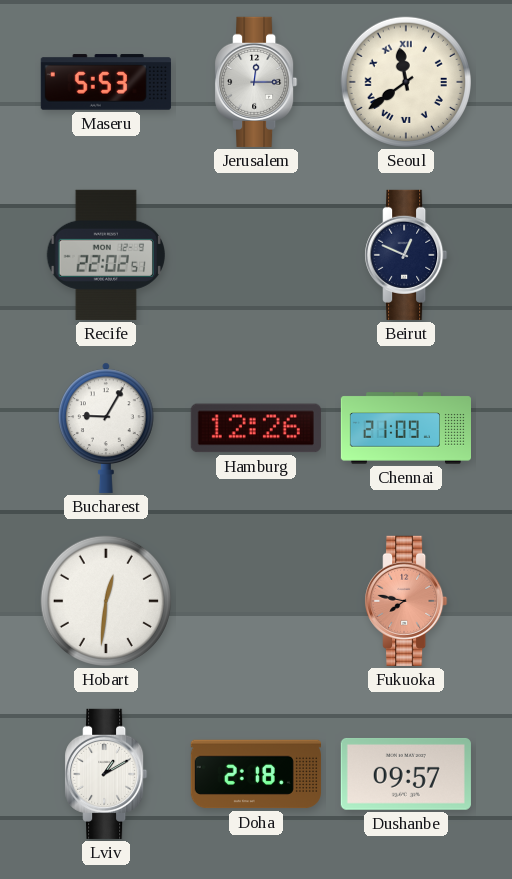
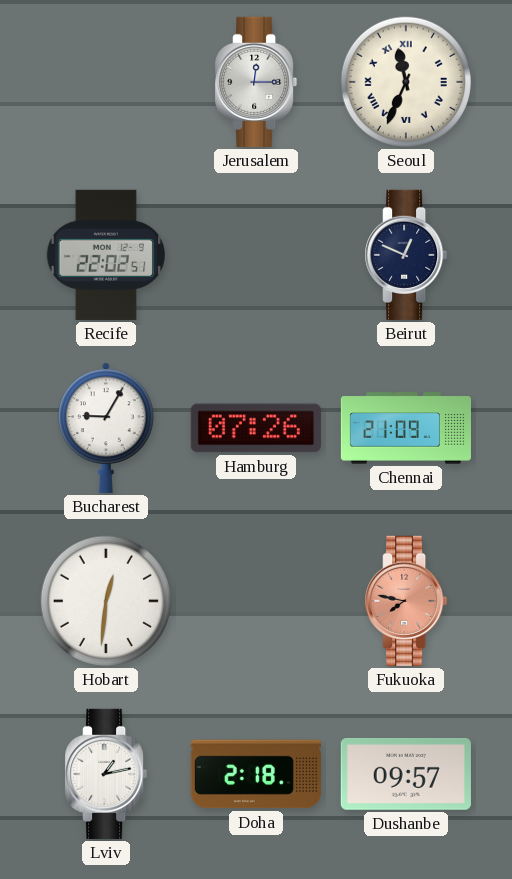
Maseru: 5:53 -> none (106, 82)
Seoul: 11:39 -> 11:34 (406, 82)
Hamburg: 12:26 -> 07:26 (256, 428)
Lviv: 1:10 -> 1:13 (106, 774)
